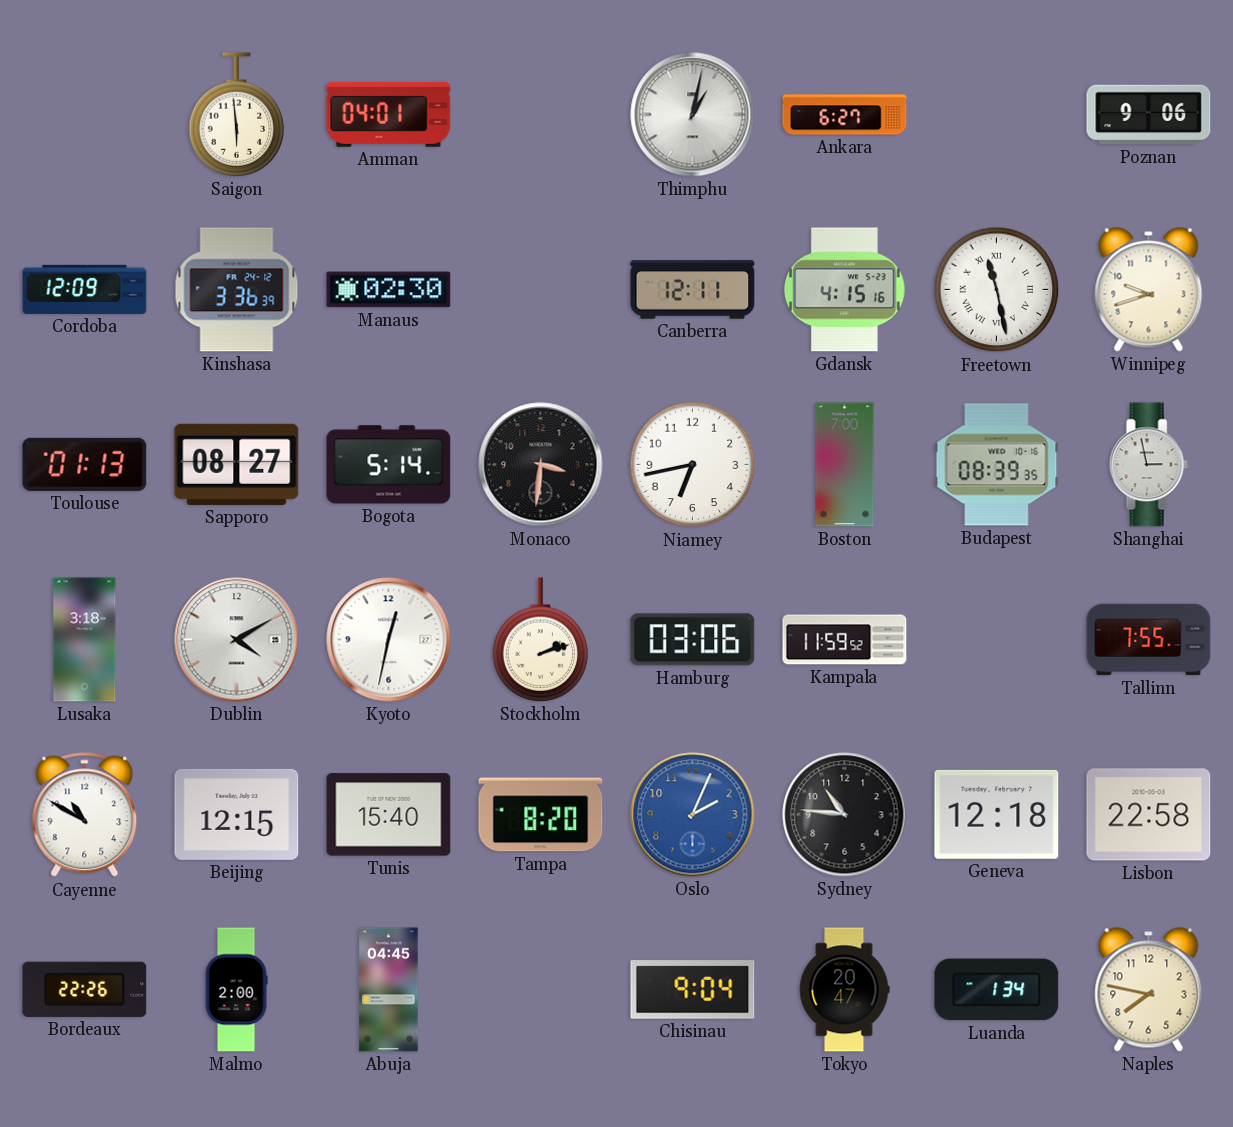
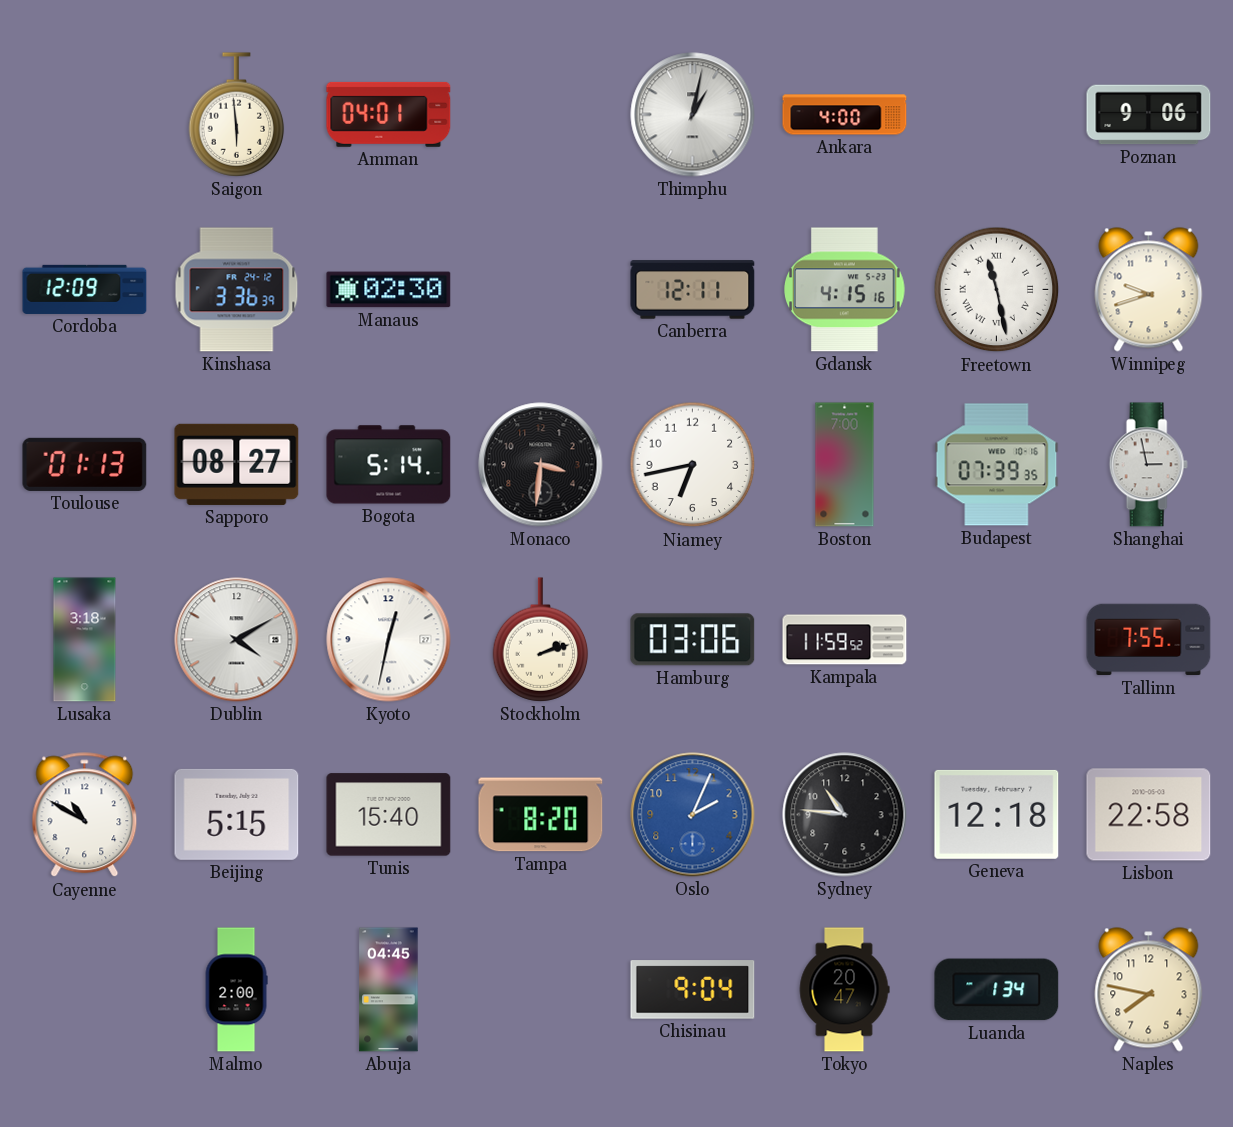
Ankara: 6:27 -> 4:00 (845, 115)
Budapest: 08:39 -> 07:39 (997, 465)
Beijing: 12:15 -> 5:15 (237, 814)
Bordeaux: 22:26 -> none (85, 989)
